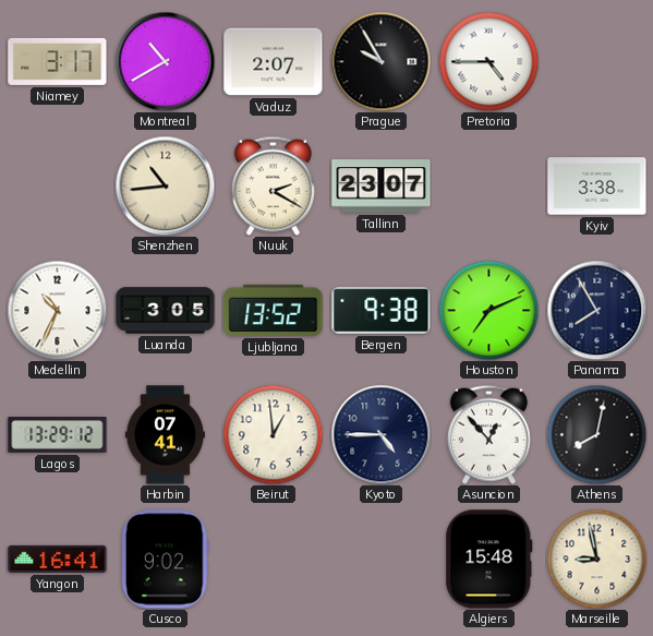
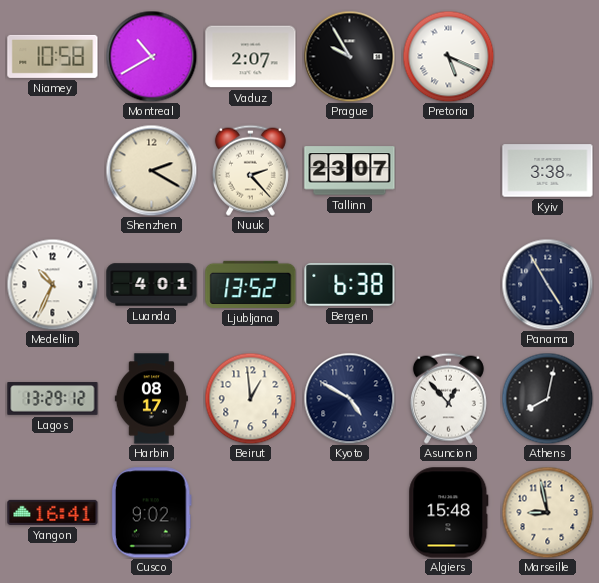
Niamey: 3:17 -> 10:58 (53, 56)
Pretoria: 4:45 -> 5:19 (448, 56)
Shenzhen: 10:44 -> 2:20 (151, 170)
Nuuk: 2:20 -> 2:23 (250, 170)
Luanda: 3:05 -> 4:01 (152, 285)
Bergen: 9:38 -> 6:38 (350, 284)
Houston: 7:11 -> none (488, 310)
Panama: 7:55 -> 4:55 (547, 284)
Harbin: 07:41 -> 08:17 (151, 399)
Kyoto: 4:45 -> 4:50 (349, 398)
